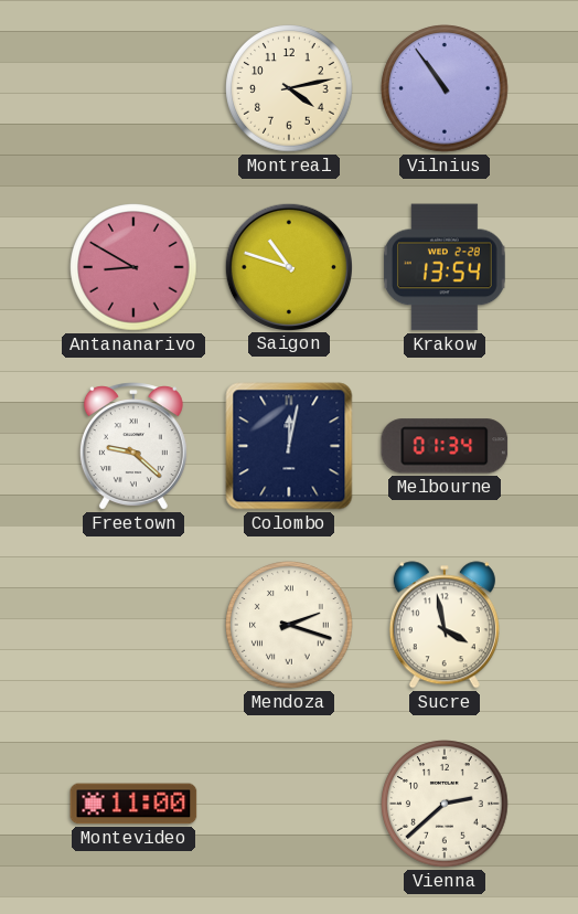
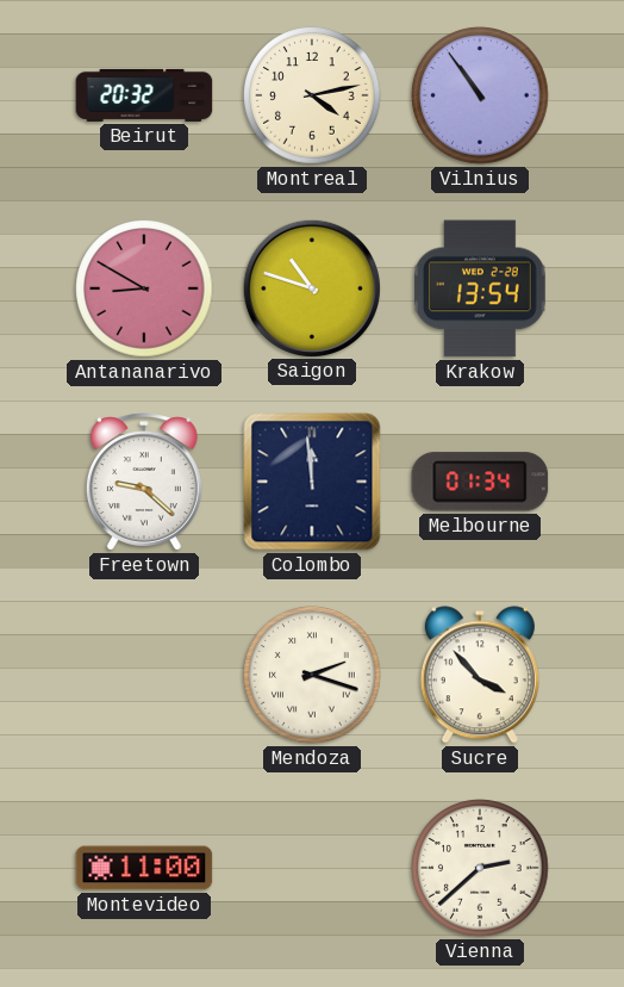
Beirut: none -> 20:32 (144, 95)
Colombo: 12:02 -> 11:59 (312, 482)
Sucre: 3:58 -> 3:53 (480, 675)
